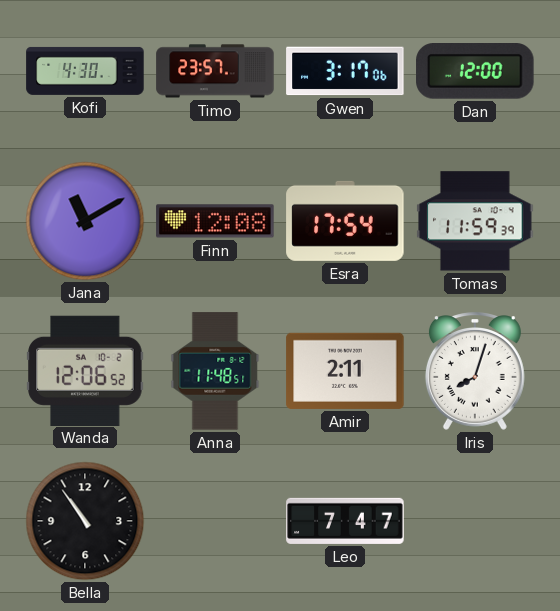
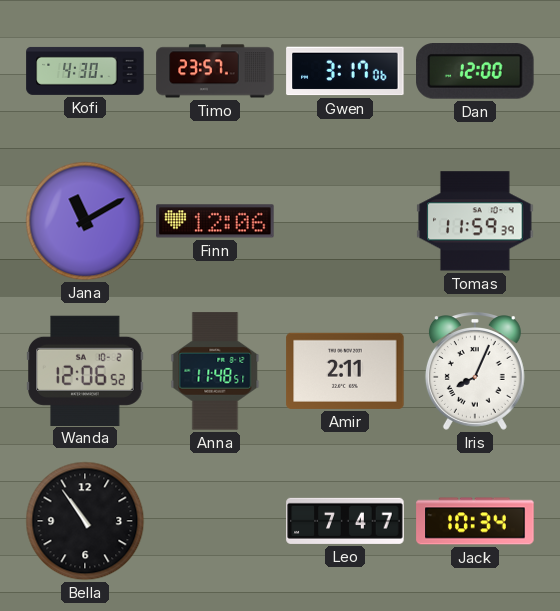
Finn: 12:08 -> 12:06 (215, 221)
Esra: 17:54 -> none (345, 221)
Iris: 8:03 -> 8:04 (475, 371)
Jack: none -> 10:34 (475, 521)
